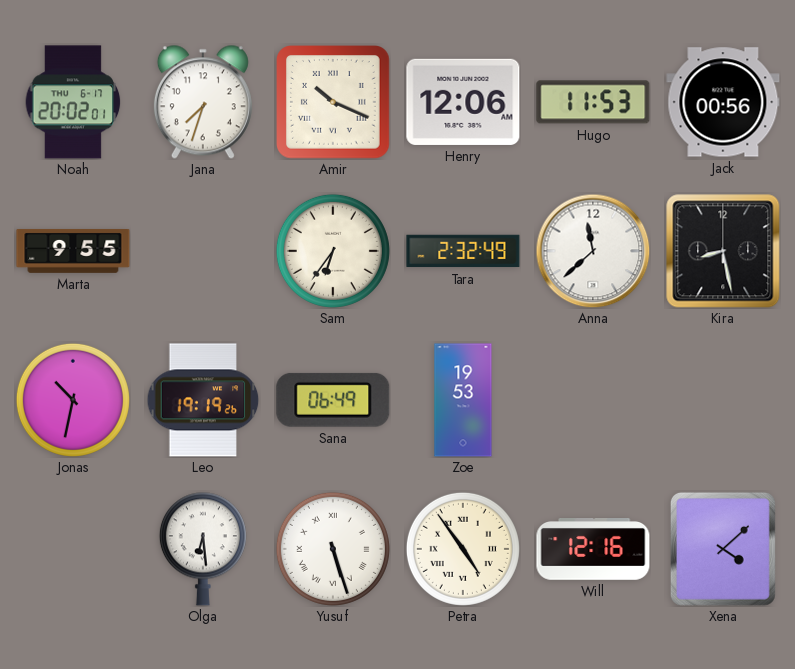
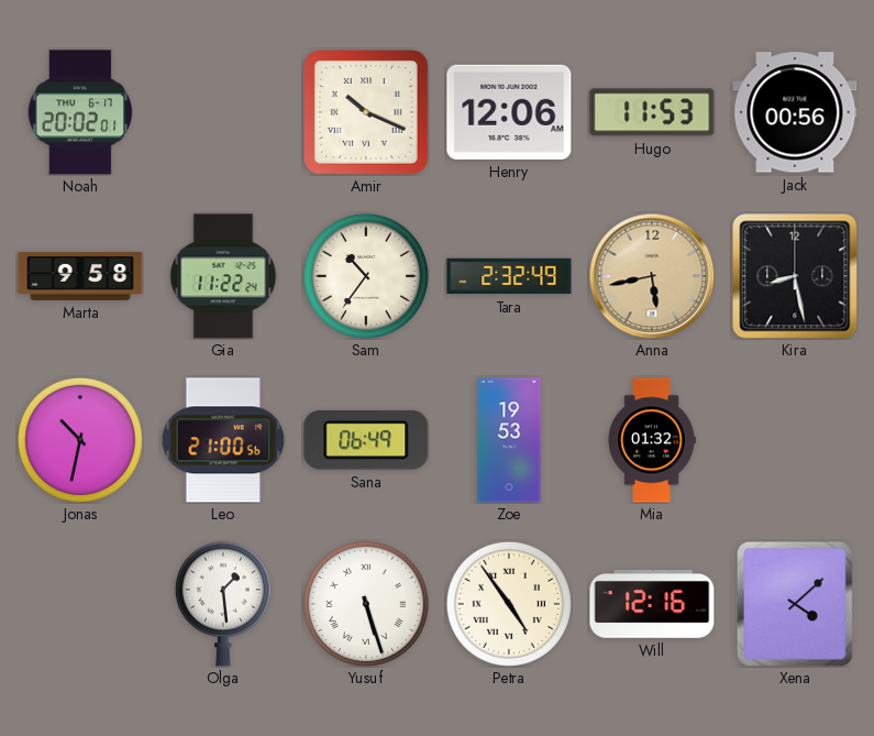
Jana: 7:33 -> none (203, 102)
Marta: 9:55 -> 9:58 (80, 276)
Gia: none -> 11:22 (223, 276)
Sam: 6:36 -> 10:36 (366, 276)
Anna: 11:38 -> 5:43 (652, 276)
Anna dial: white -> champagne (652, 276)
Leo: 19:19 -> 21:00 (223, 440)
Mia: none -> 01:32 (652, 440)
Olga: 6:29 -> 1:29 (223, 604)
